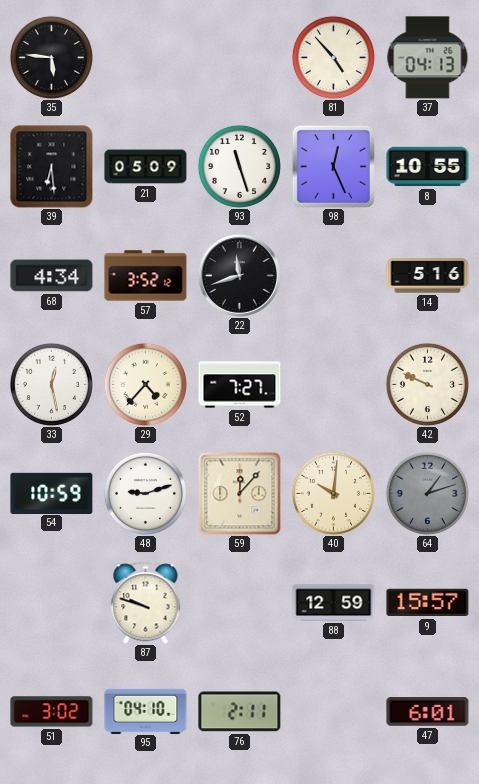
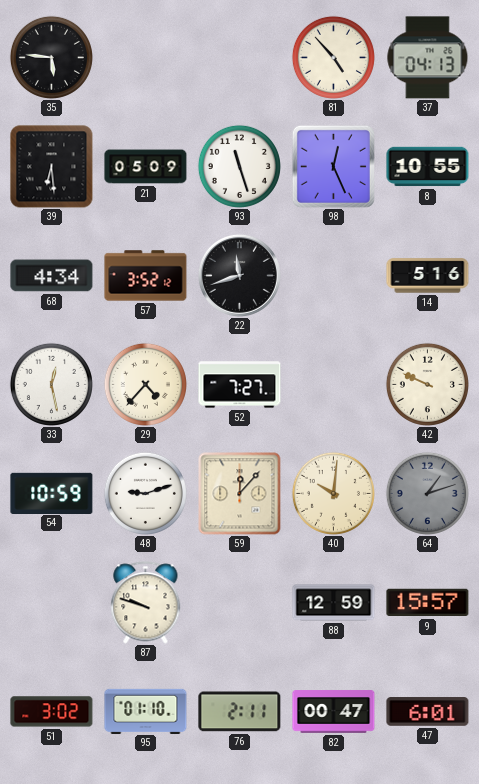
95: 04:10 -> 01:10 (146, 711)
82: none -> 00:47 (334, 712)
